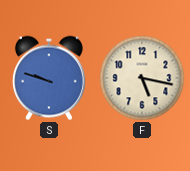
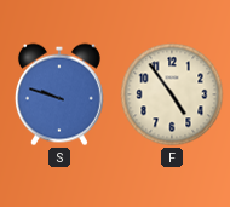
F: 5:17 -> 4:54 (172, 94)
